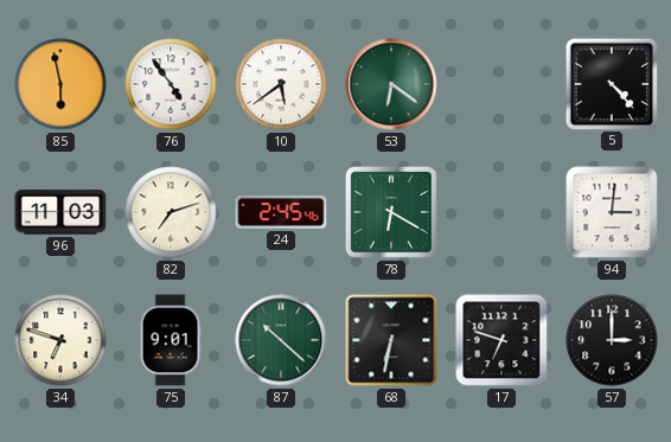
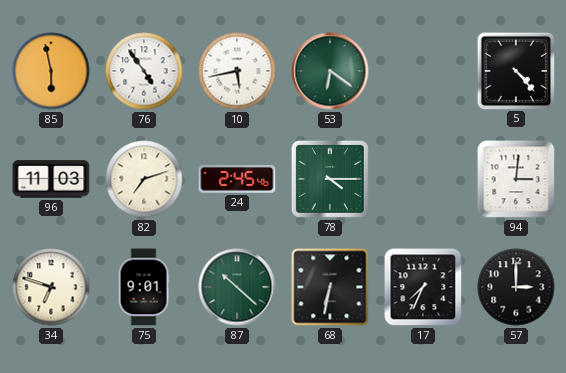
10: 5:39 -> 5:43 (237, 71)
78: 6:20 -> 4:15 (330, 179)
17: 6:48 -> 7:34 (423, 287)
